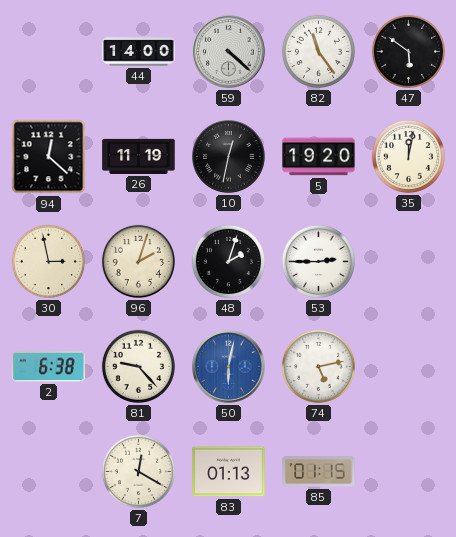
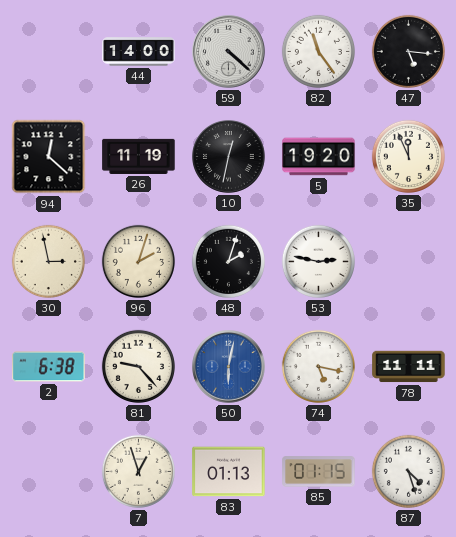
47: 5:51 -> 5:16 (408, 51)
35: 12:02 -> 11:56 (408, 156)
53: 2:45 -> 2:47 (318, 261)
74: 5:13 -> 5:17 (318, 366)
78: none -> 11:11 (409, 367)
7: 12:20 -> 12:57 (138, 471)
87: none -> 4:27 (408, 471)
